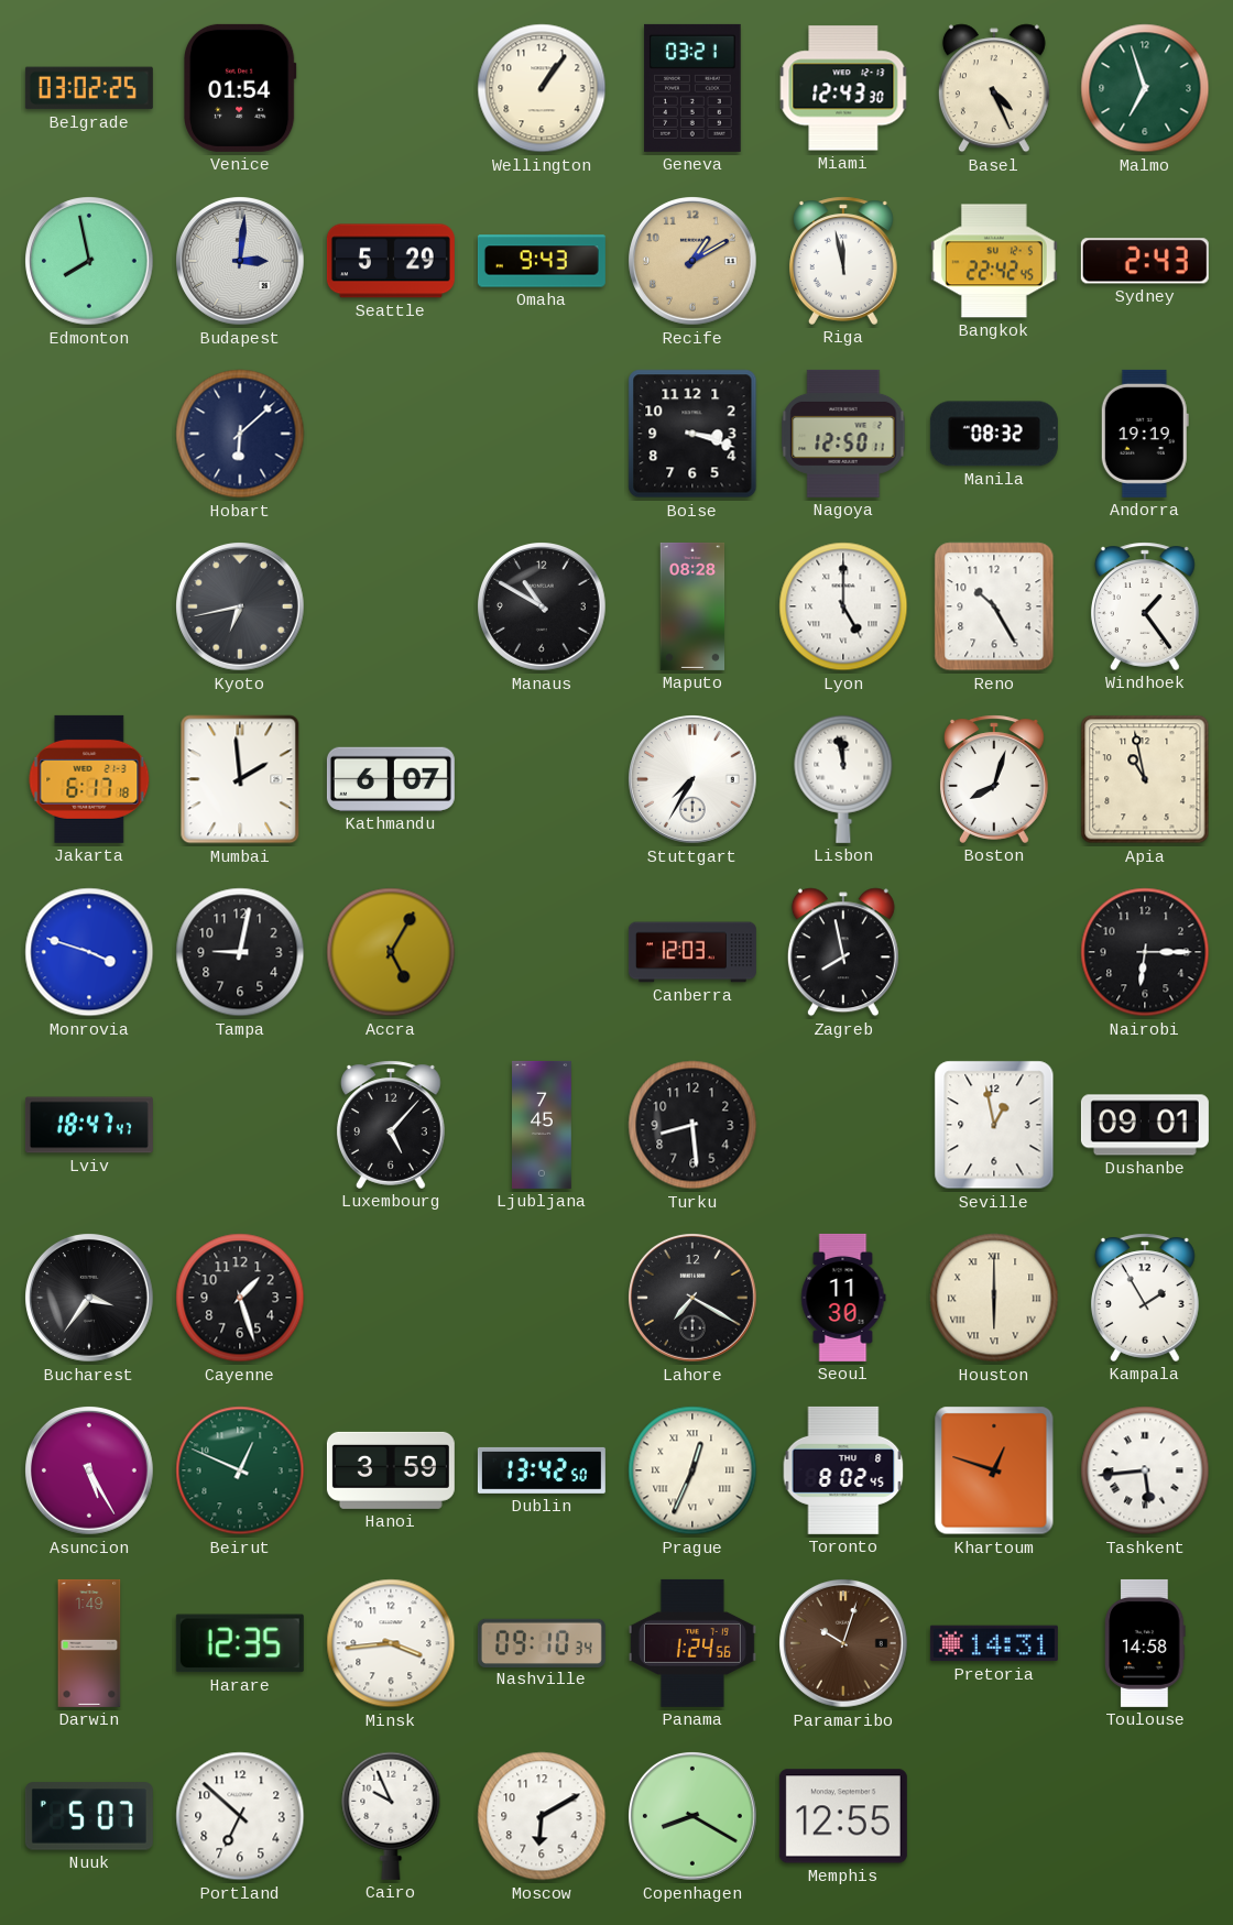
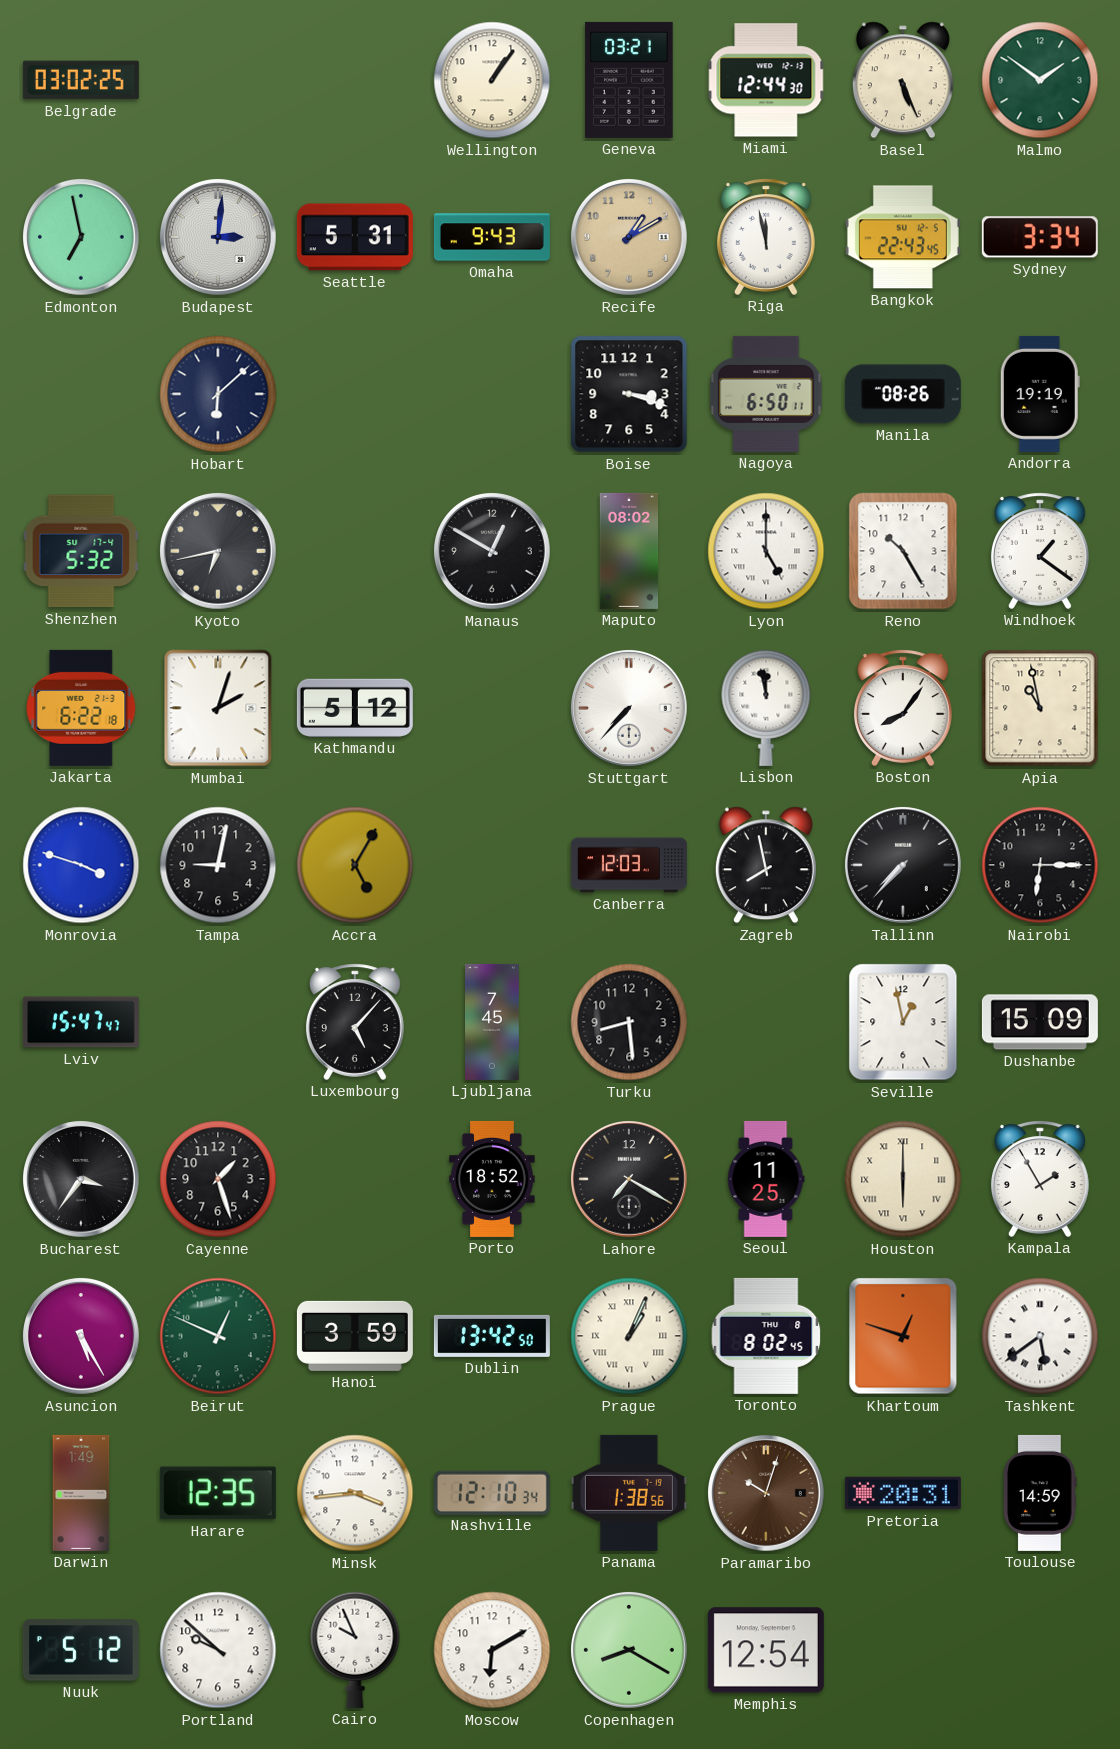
Venice: 01:54 -> none (241, 88)
Miami: 12:43 -> 12:44 (766, 80)
Basel: 4:26 -> 5:26 (903, 80)
Malmo: 6:57 -> 1:51 (1040, 80)
Edmonton: 7:58 -> 6:58 (82, 238)
Seattle: 5:29 -> 5:31 (355, 237)
Bangkok: 22:42 -> 22:43 (903, 237)
Sydney: 2:43 -> 3:34 (1040, 237)
Nagoya: 12:50 -> 6:50 (766, 394)
Manila: 08:32 -> 08:26 (903, 394)
Shenzhen: none -> 5:32 (81, 551)
Manaus: 10:50 -> 12:50 (493, 552)
Maputo: 08:28 -> 08:02 (629, 551)
Windhoek: 1:24 -> 1:21 (1040, 551)
Jakarta: 6:17 -> 6:22 (81, 708)
Mumbai: 1:59 -> 2:03 (218, 708)
Kathmandu: 6:07 -> 5:12 (355, 708)
Stuttgart: 7:35 -> 7:37 (630, 709)
Boston: 8:03 -> 8:06 (903, 708)
Tallinn: none -> 7:37 (904, 866)
Lviv: 18:47 -> 15:47 (81, 1022)
Dushanbe: 09:01 -> 15:09 (1040, 1022)
Porto: none -> 18:52 (492, 1179)
Seoul: 11:30 -> 11:25 (766, 1179)
Prague: 12:34 -> 1:04 (629, 1336)
Tashkent: 5:44 -> 5:39 (1040, 1336)
Nashville: 09:10 -> 12:10 (492, 1492)
Panama: 1:24 -> 1:38 (629, 1493)
Pretoria: 14:31 -> 20:31 (903, 1493)
Toulouse: 14:58 -> 14:59 (1040, 1493)
Nuuk: 5:07 -> 5:12 (81, 1650)
Portland: 6:52 -> 9:52 (218, 1650)
Memphis: 12:55 -> 12:54 (766, 1650)
